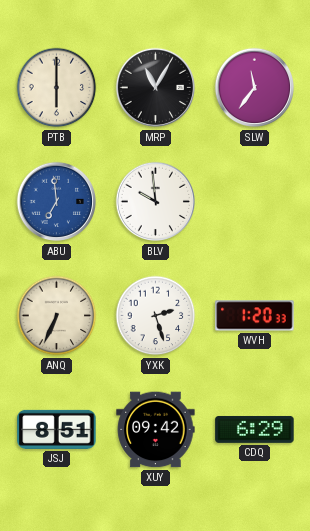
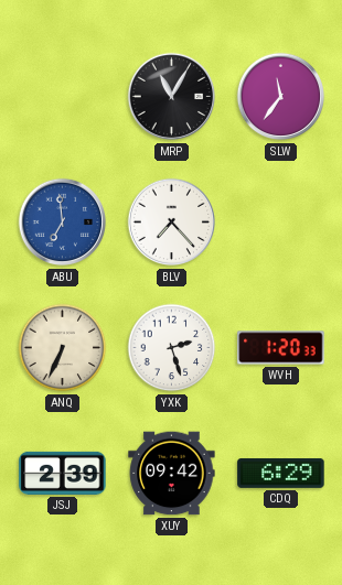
PTB: 6:00 -> none (57, 88)
BLV: 9:59 -> 7:23 (172, 223)
JSJ: 8:51 -> 2:39 (63, 473)
